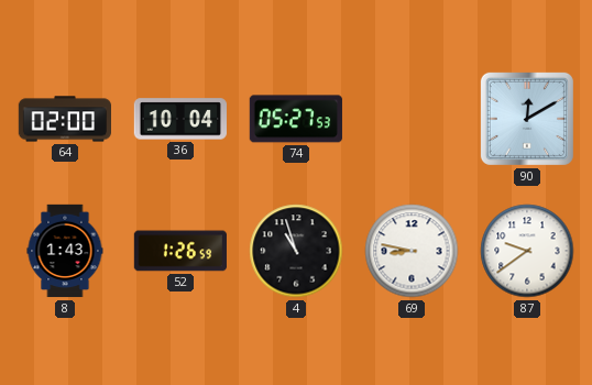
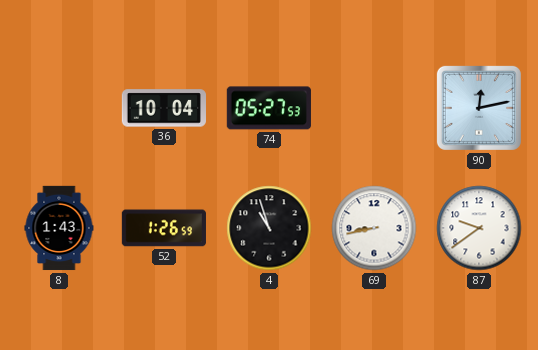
64: 02:00 -> none (64, 119)
90: 12:10 -> 12:13 (479, 108)
69: 8:47 -> 8:43 (374, 228)
